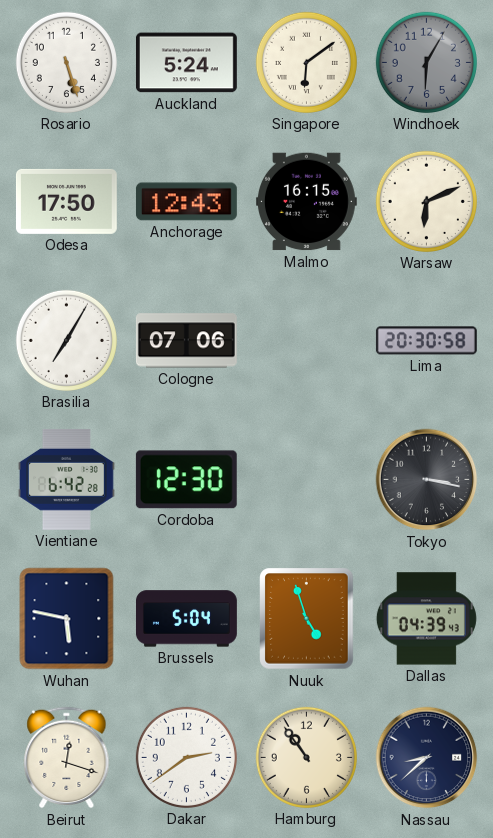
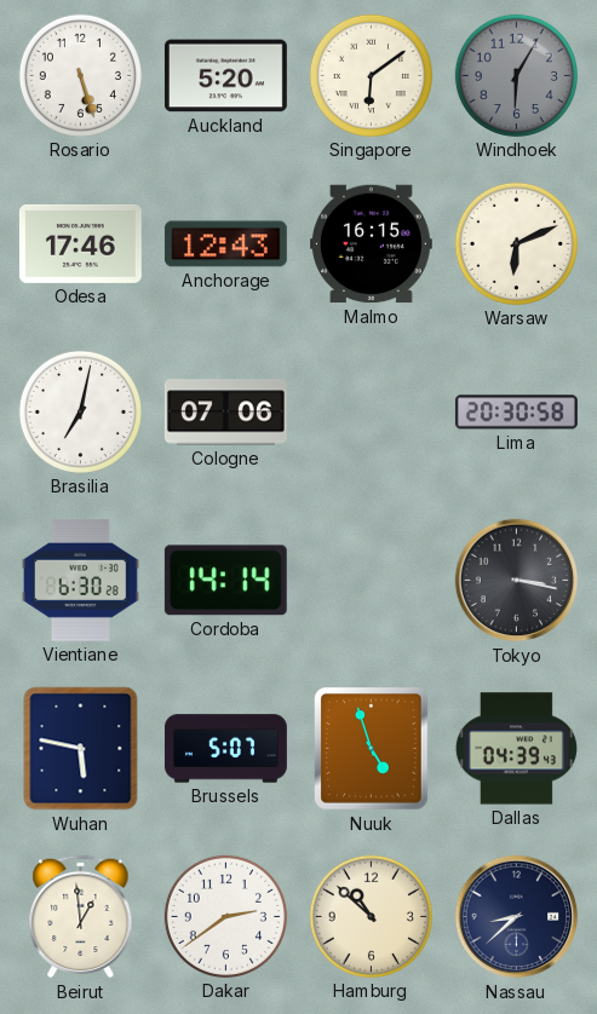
Auckland: 5:24 -> 5:20 (225, 76)
Odesa: 17:50 -> 17:46 (80, 243)
Brasilia: 7:05 -> 7:02 (80, 411)
Vientiane: 6:42 -> 6:30 (80, 580)
Cordoba: 12:30 -> 14:14 (225, 581)
Brussels: 5:04 -> 5:07 (226, 749)
Beirut: 12:18 -> 12:59 (81, 917)
Hamburg: 10:54 -> 10:52 (371, 916)
